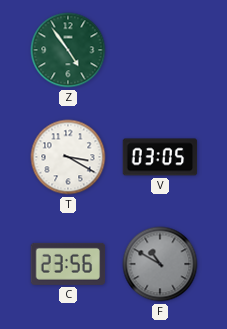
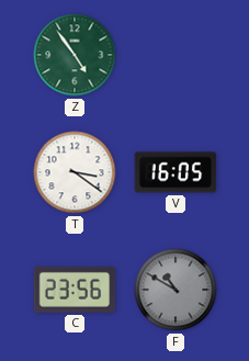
T: 3:20 -> 3:21 (75, 172)
V: 03:05 -> 16:05 (176, 172)
